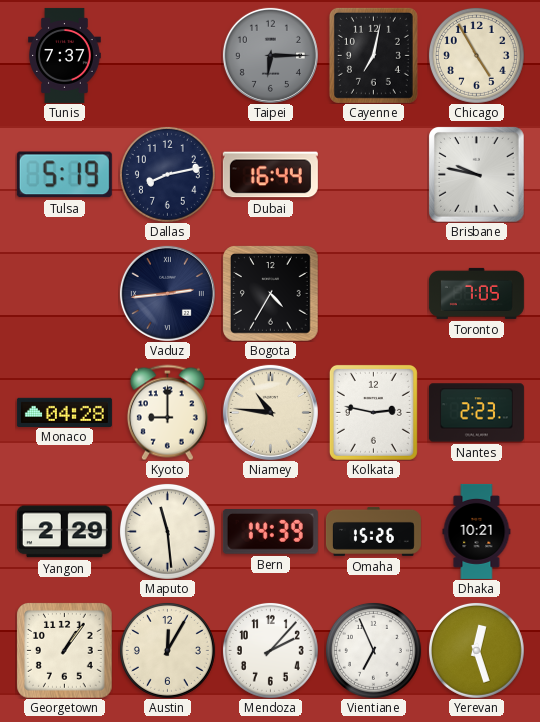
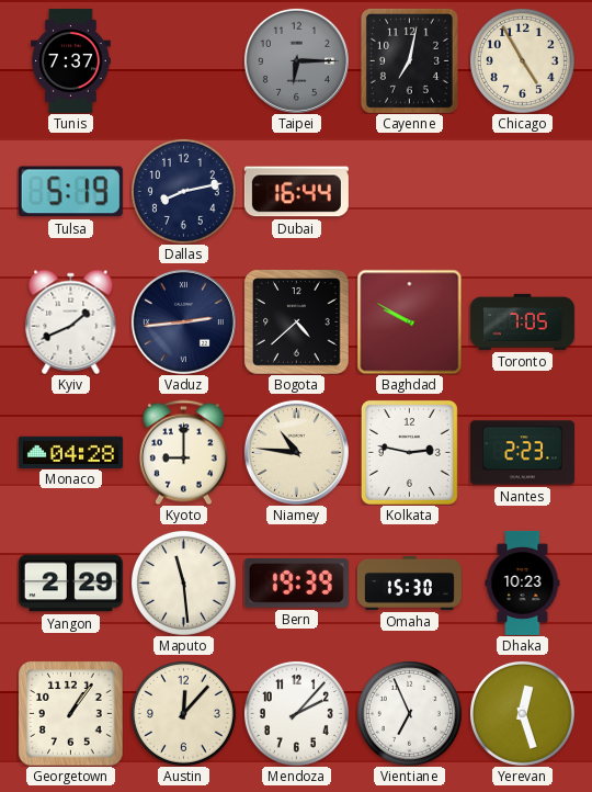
Brisbane: 9:47 -> none (477, 175)
Kyiv: none -> 1:41 (71, 321)
Bogota: 4:35 -> 4:38 (297, 323)
Baghdad: none -> 9:50 (409, 321)
Bern: 14:39 -> 19:39 (296, 584)
Omaha: 15:26 -> 15:30 (409, 582)
Dhaka: 10:21 -> 10:23 (523, 582)
Austin: 12:05 -> 12:07 (183, 713)
